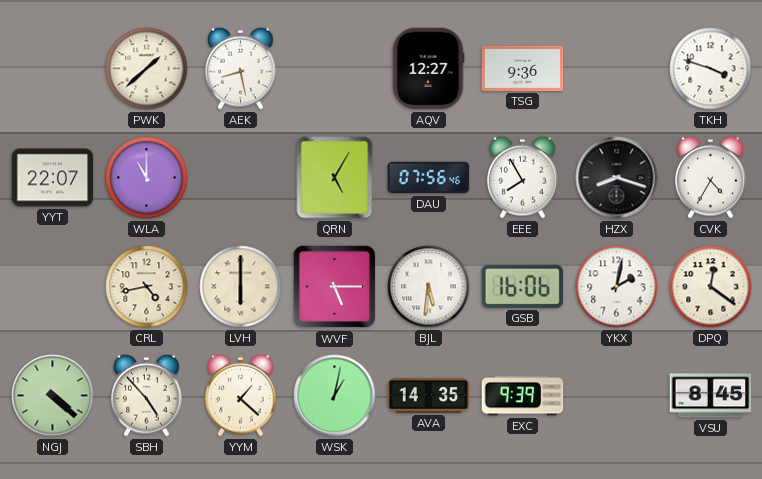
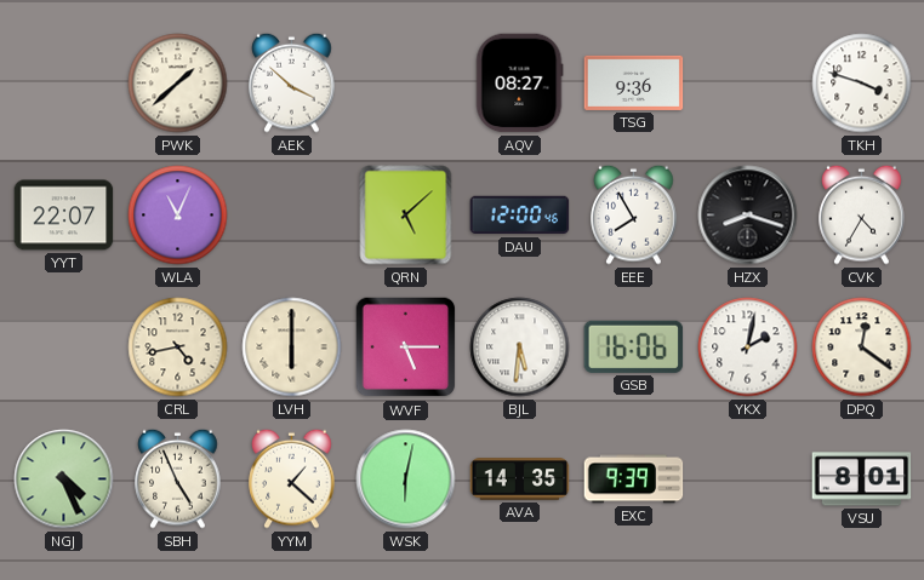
AEK: 8:28 -> 3:52 (292, 82)
AQV: 12:27 -> 08:27 (519, 84)
WLA: 11:00 -> 11:04 (178, 216)
QRN: 5:05 -> 5:08 (406, 216)
DAU: 07:56 -> 12:00 (520, 216)
NGJ: 4:22 -> 4:26 (64, 479)
SBH: 4:53 -> 4:56 (178, 478)
WSK: 1:02 -> 6:02 (406, 479)
VSU: 8:45 -> 8:01 (862, 479)
